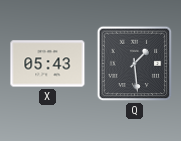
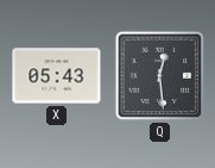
Q: 1:29 -> 12:29 (160, 76)
